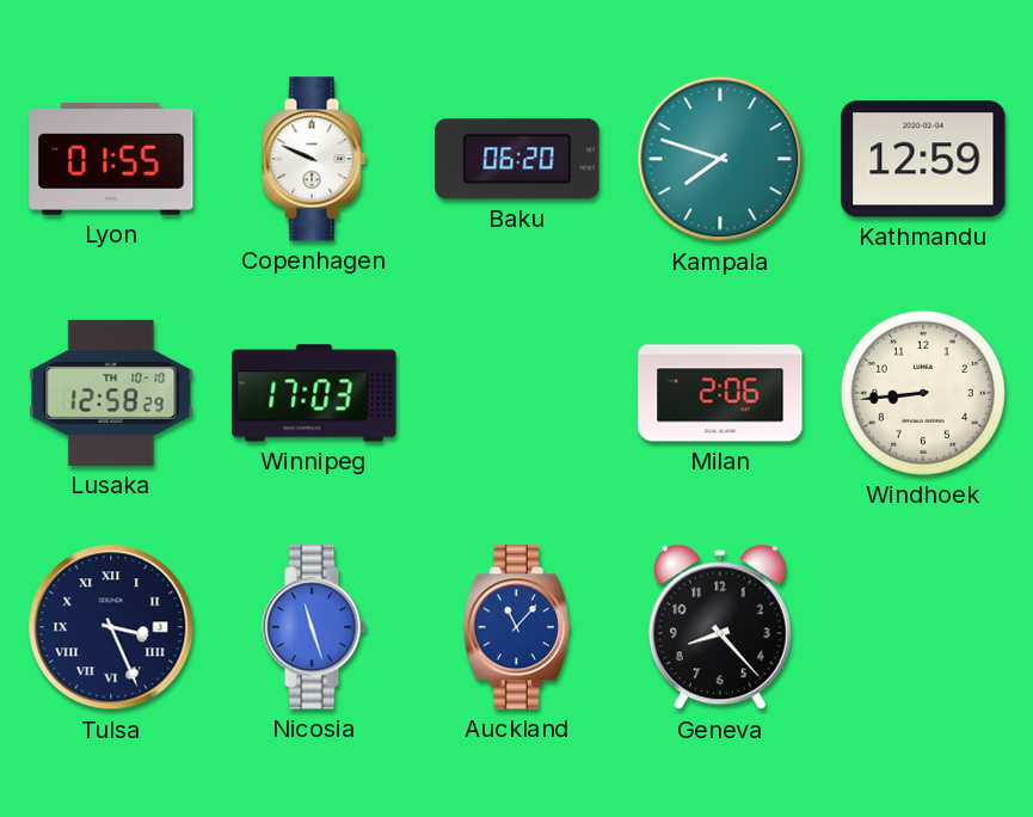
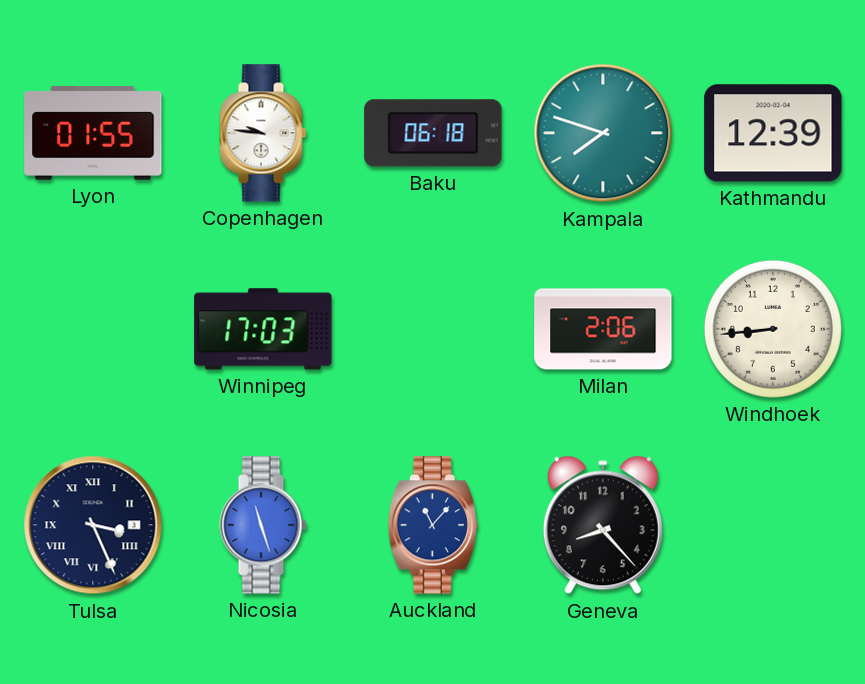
Copenhagen: 9:49 -> 9:46 (263, 133)
Baku: 06:20 -> 06:18 (433, 133)
Kathmandu: 12:59 -> 12:39 (773, 133)
Lusaka: 12:58 -> none (111, 393)
